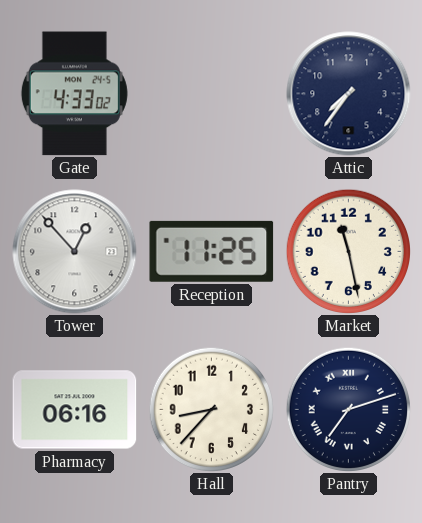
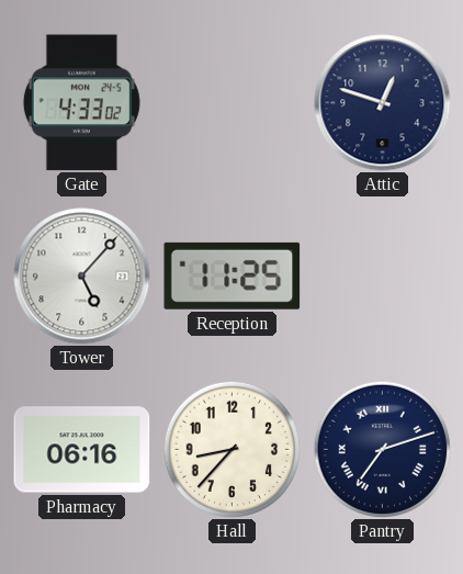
Attic: 7:36 -> 12:48 (383, 103)
Tower: 12:53 -> 5:07 (82, 277)
Market: 11:28 -> none (348, 251)
